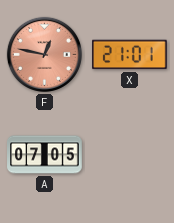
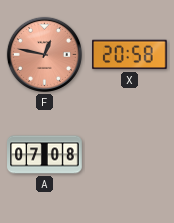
X: 21:01 -> 20:58 (130, 55)
A: 07:05 -> 07:08 (45, 155)
